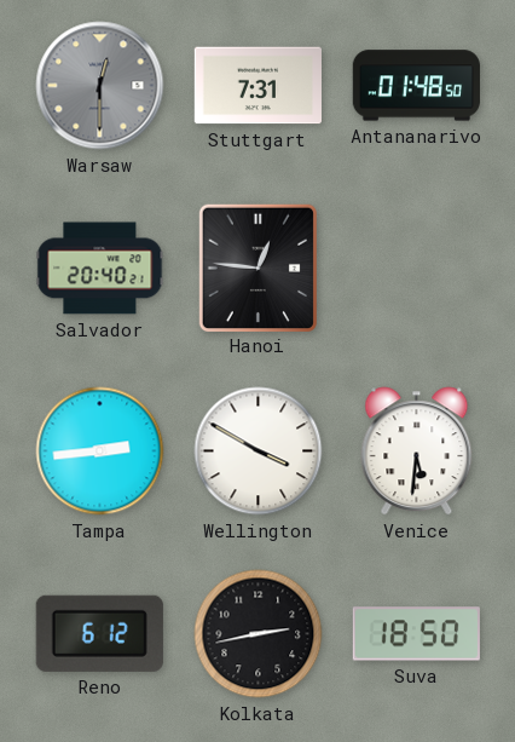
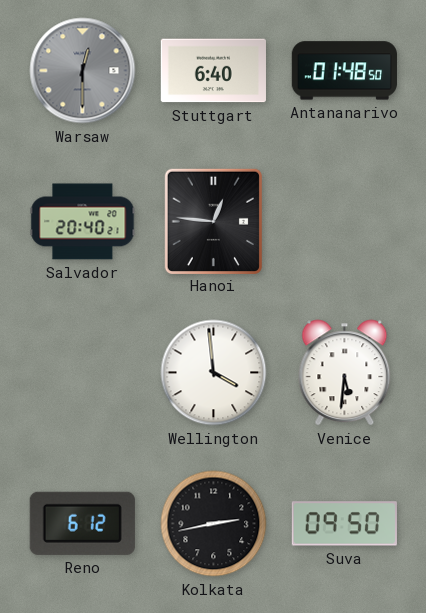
Stuttgart: 7:31 -> 6:40 (213, 71)
Tampa: 2:44 -> none (100, 451)
Wellington: 3:50 -> 3:59 (214, 373)
Suva: 18:50 -> 09:50 (344, 524)
